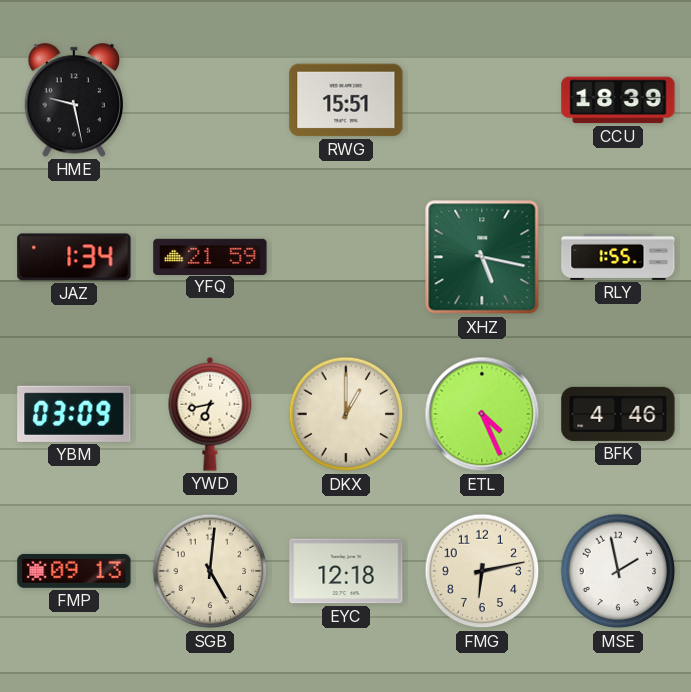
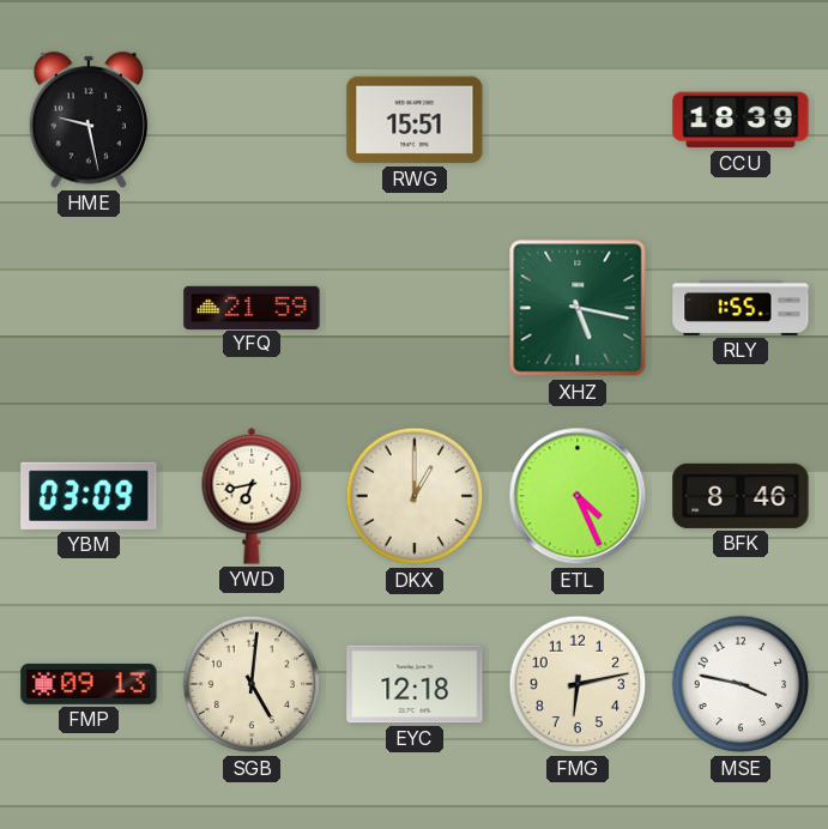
JAZ: 1:34 -> none (74, 257)
BFK: 4:46 -> 8:46 (741, 496)
MSE: 1:58 -> 3:47 (741, 684)
